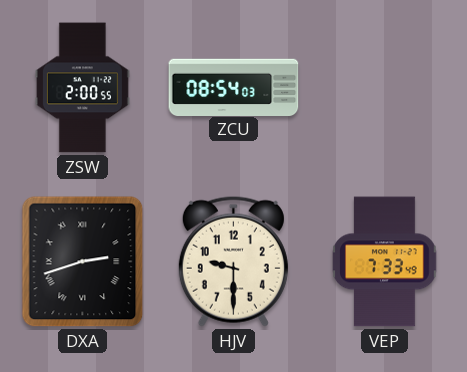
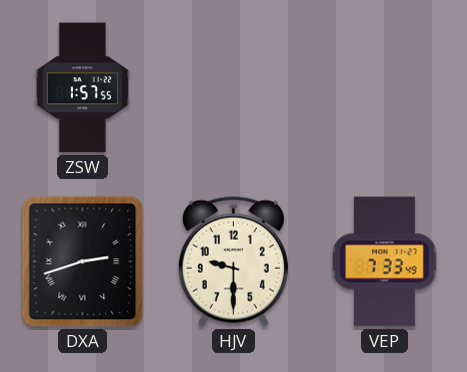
ZSW: 2:00 -> 1:57 (82, 88)
ZCU: 08:54 -> none (234, 87)
